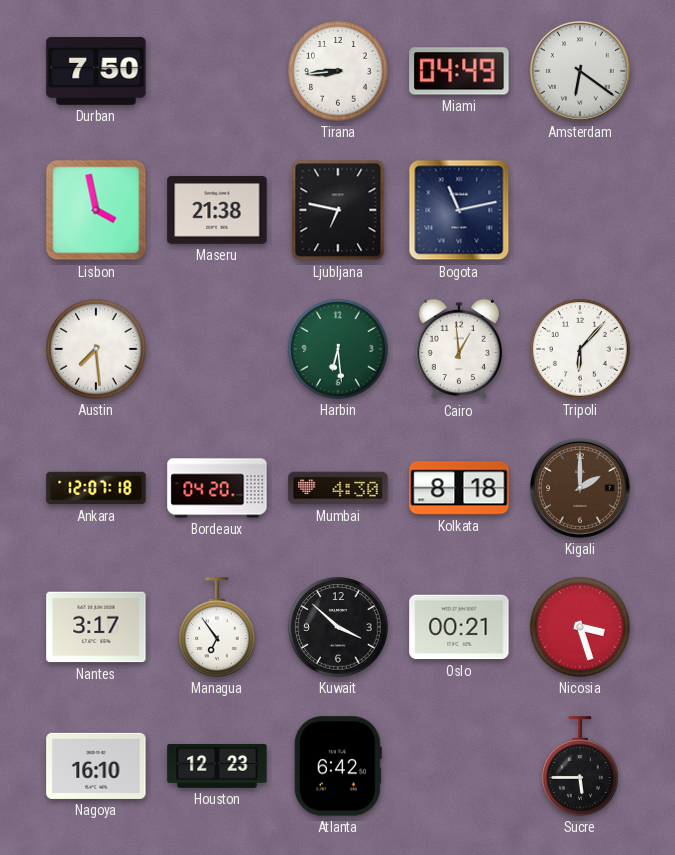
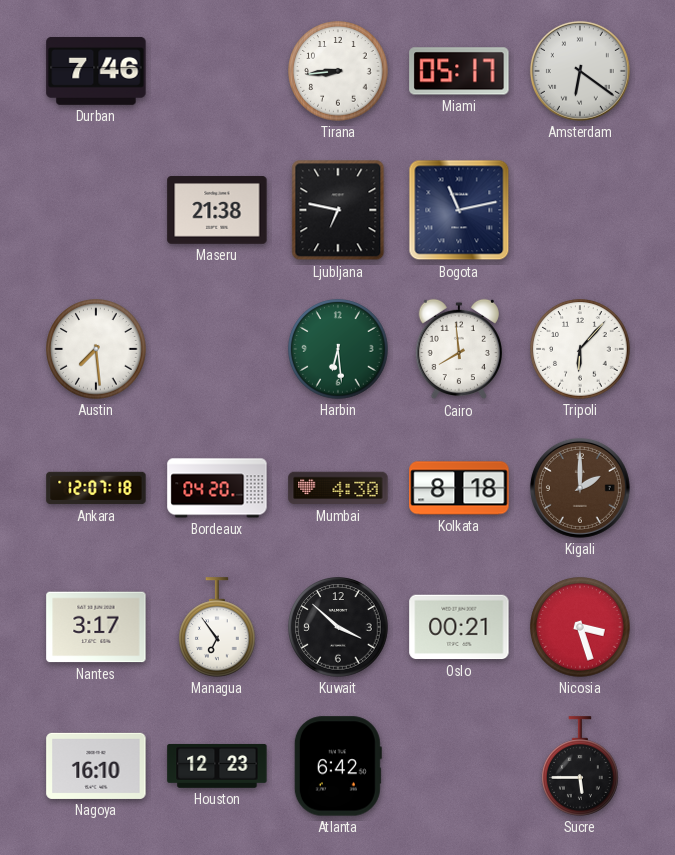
Durban: 7:50 -> 7:46 (96, 72)
Miami: 04:49 -> 05:17 (459, 71)
Lisbon: 3:58 -> none (96, 210)
Cairo: 12:59 -> 7:59 (459, 349)
